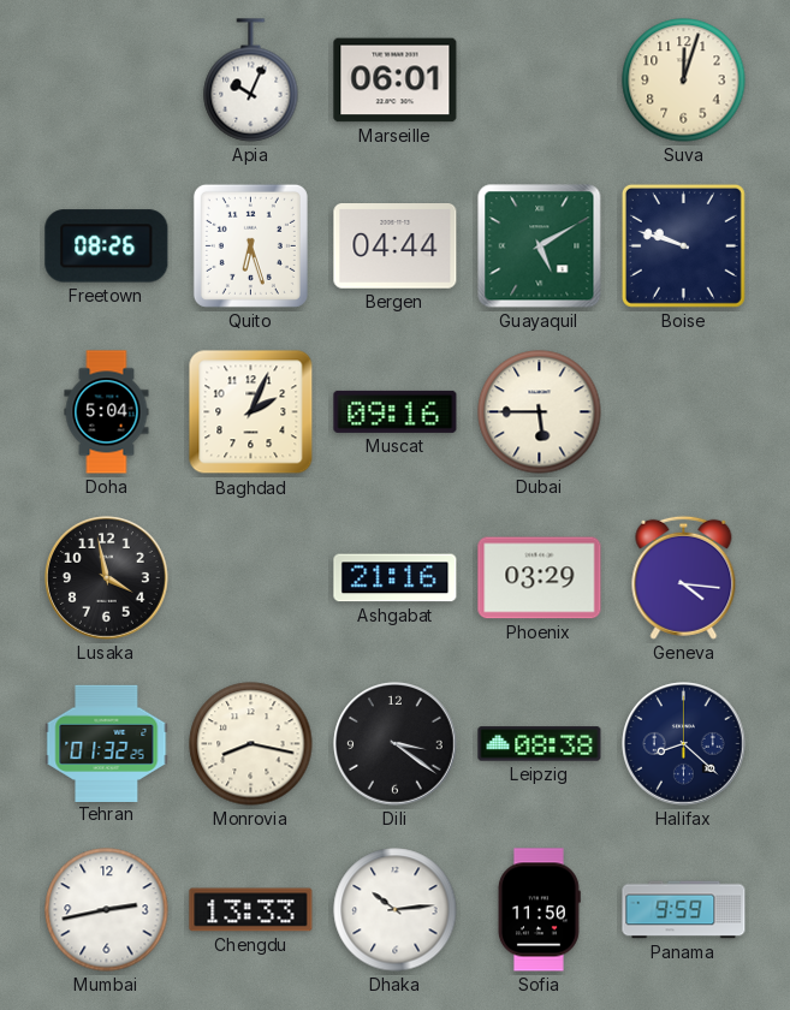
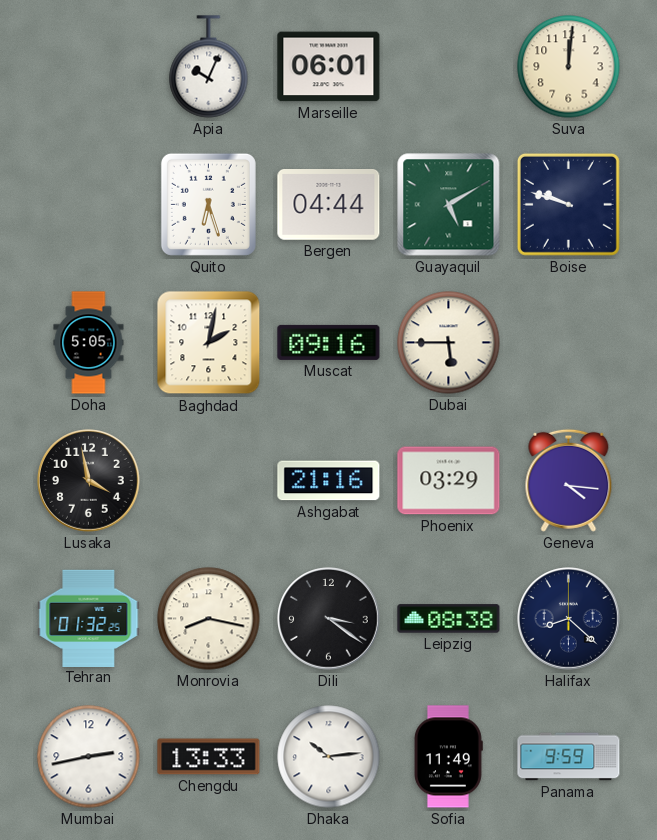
Suva: 12:03 -> 12:01 (569, 67)
Freetown: 08:26 -> none (107, 246)
Doha: 5:04 -> 5:05 (89, 343)
Baghdad: 2:04 -> 2:02 (209, 343)
Sofia: 11:50 -> 11:49 (448, 757)
